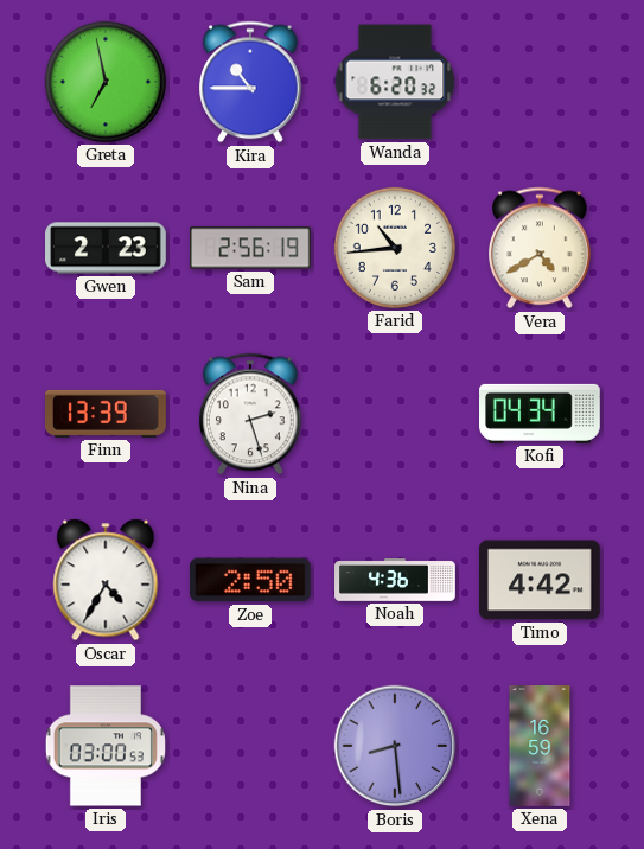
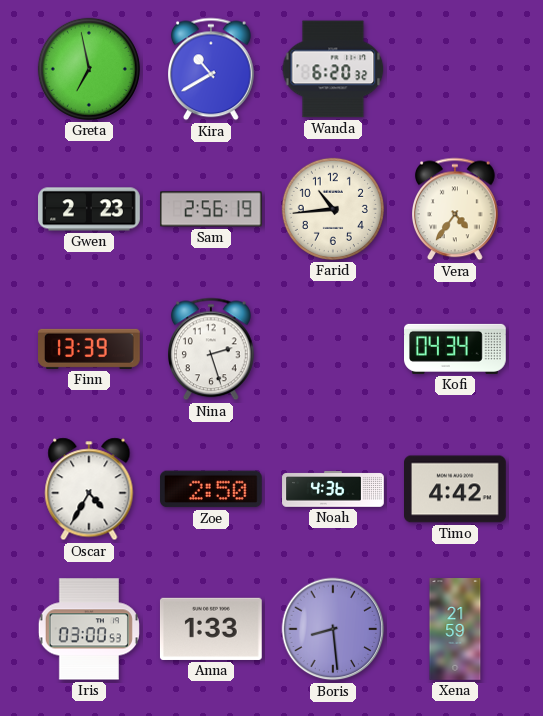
Kira: 10:45 -> 10:40 (212, 69)
Vera: 4:40 -> 4:36 (456, 209)
Anna: none -> 1:33 (211, 629)
Xena: 16:59 -> 21:59 (455, 629)
